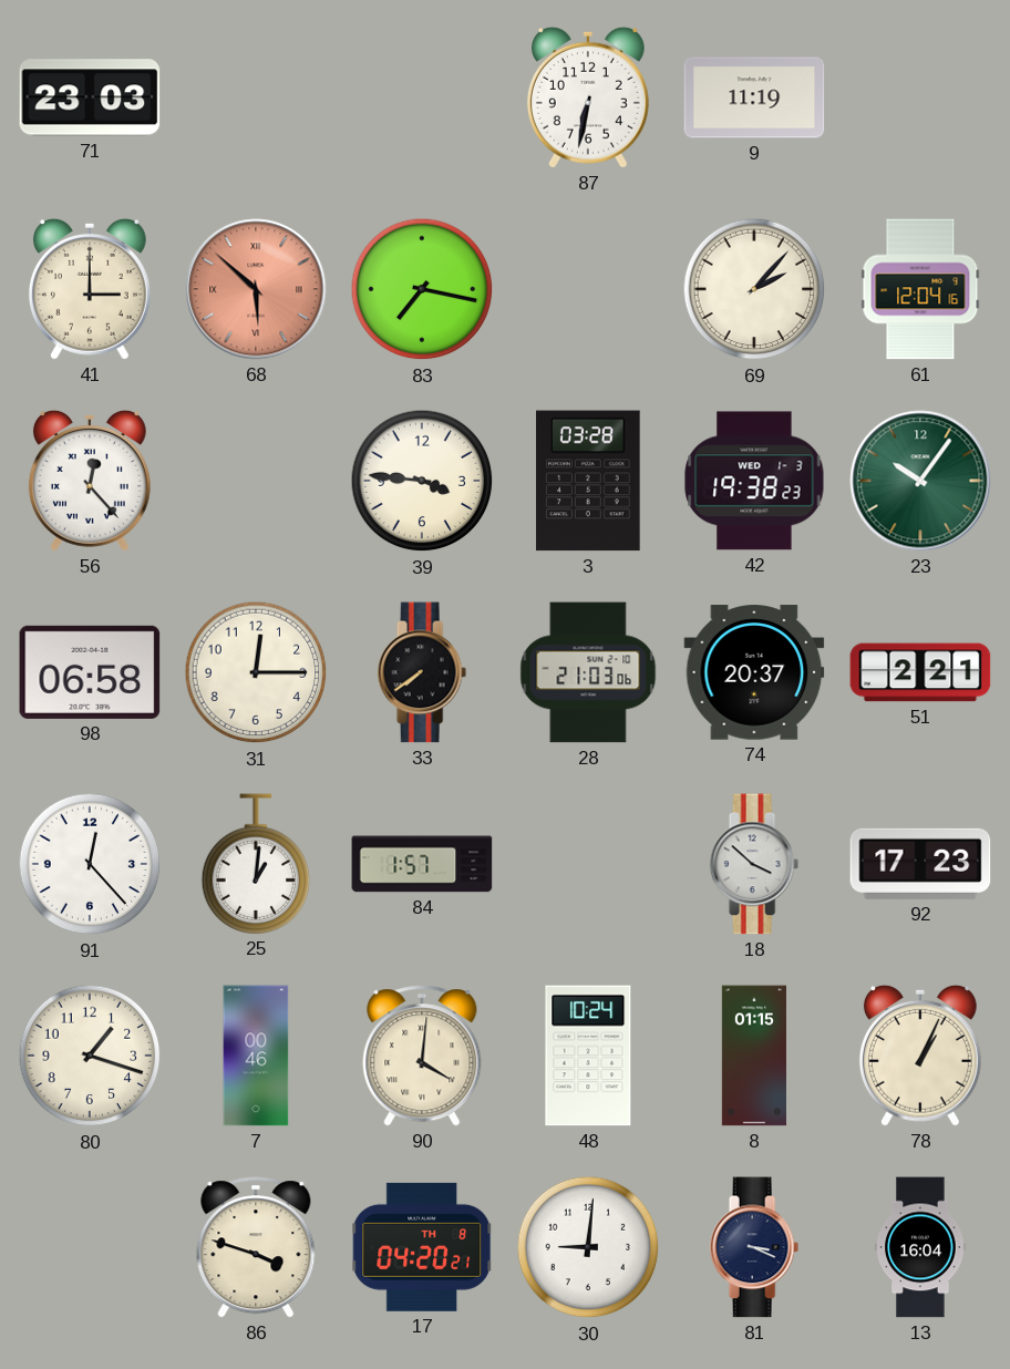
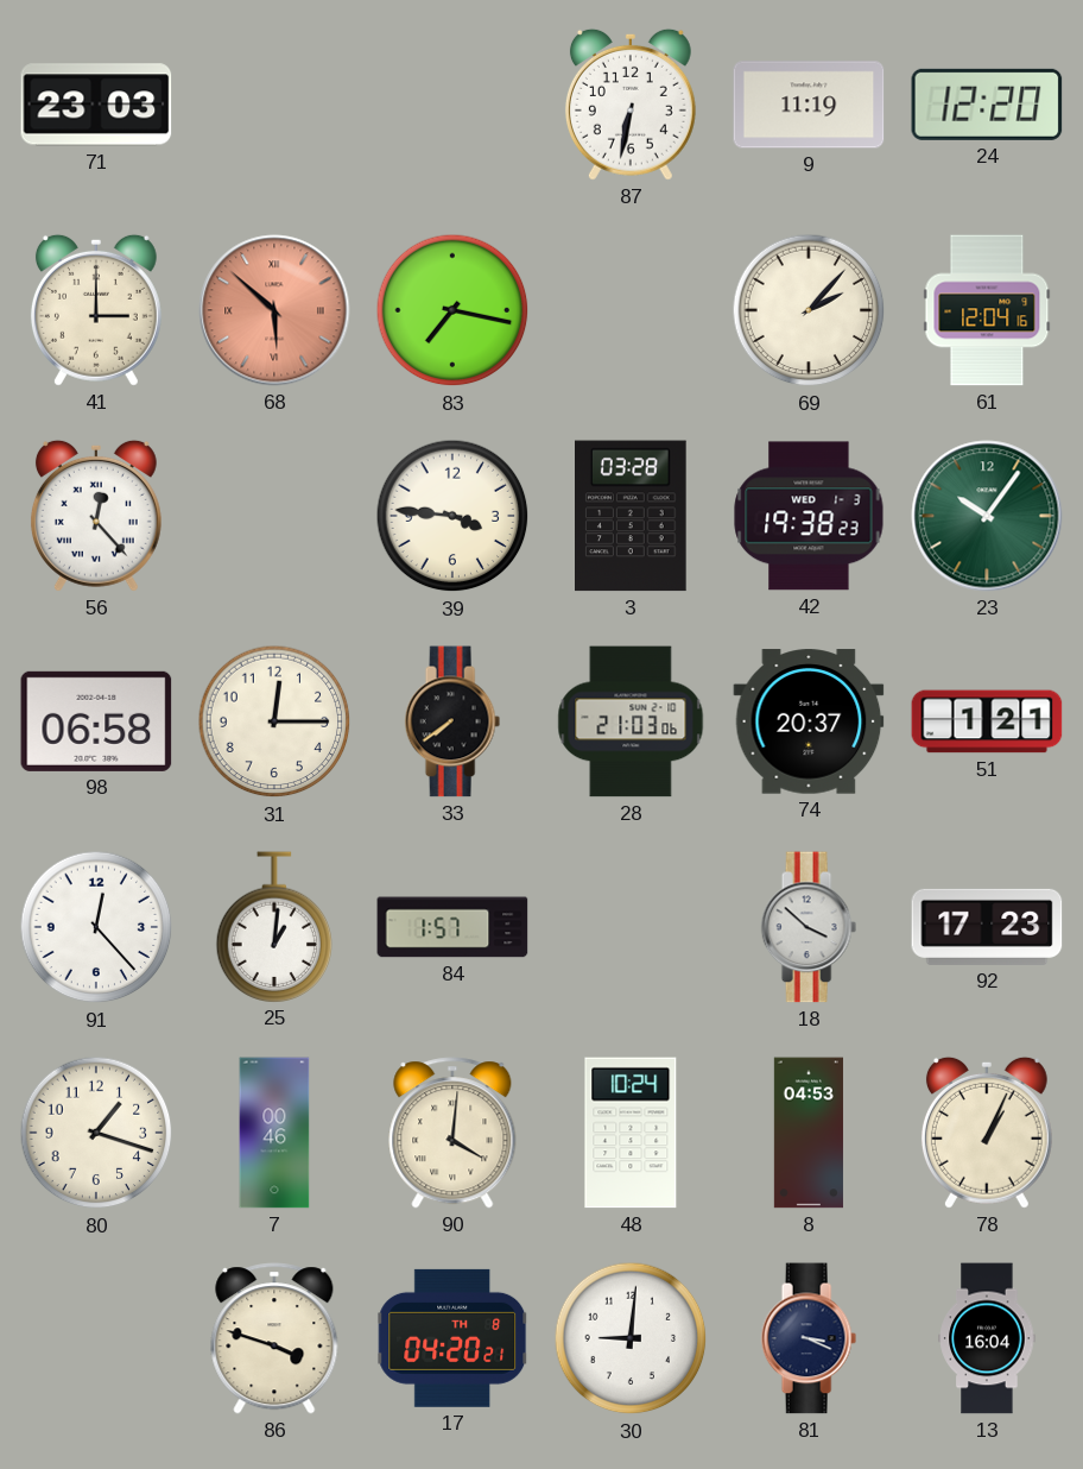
24: none -> 12:20 (987, 105)
51: 2:21 -> 1:21 (987, 721)
8: 01:15 -> 04:53 (809, 1133)
